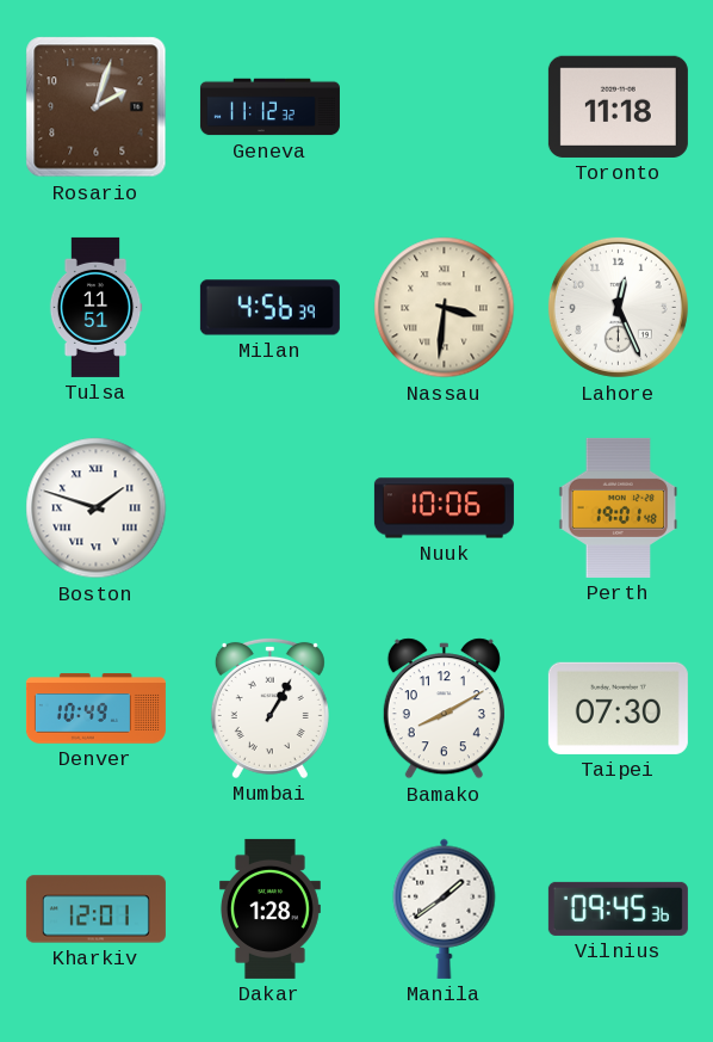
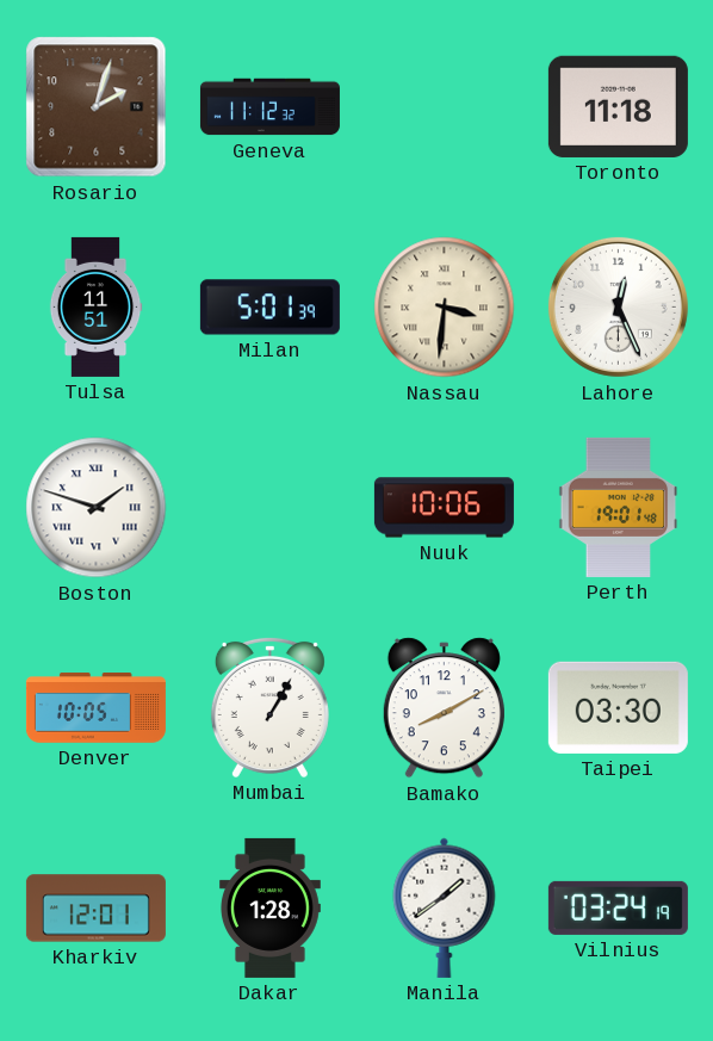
Milan: 4:56 -> 5:01 (269, 308)
Denver: 10:49 -> 10:05 (95, 708)
Taipei: 07:30 -> 03:30 (618, 707)
Vilnius: 09:45 -> 03:24 (618, 907)
